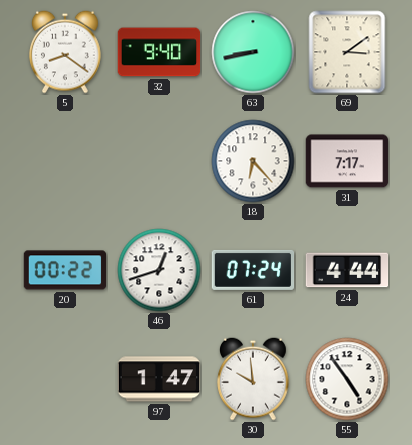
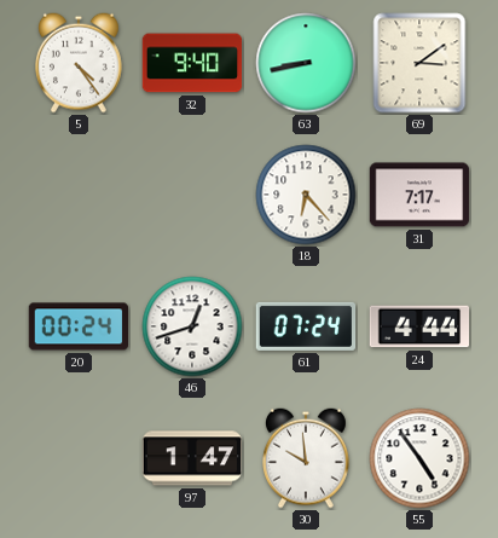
5: 8:21 -> 4:24 (80, 63)
20: 00:22 -> 00:24 (79, 326)
